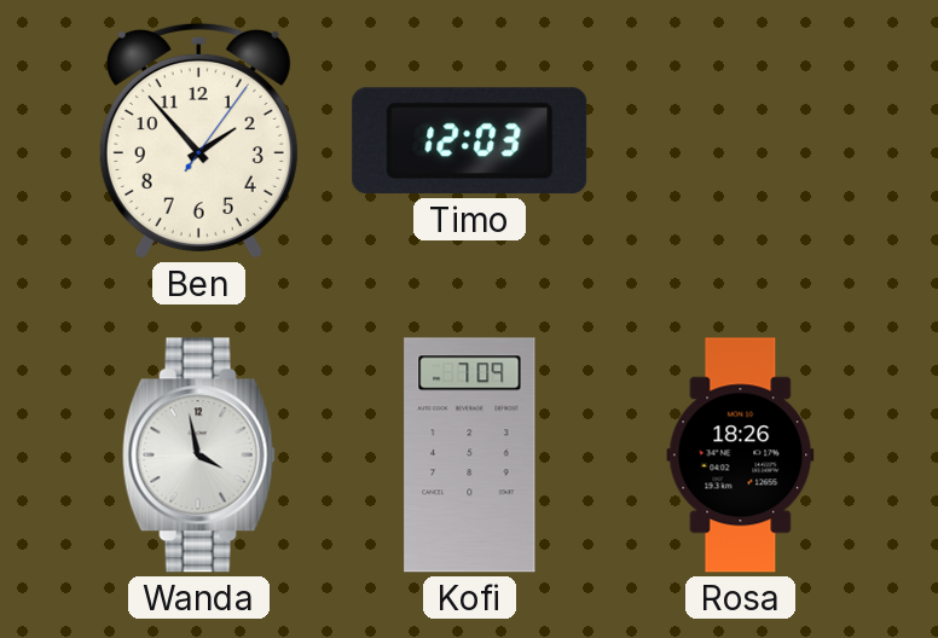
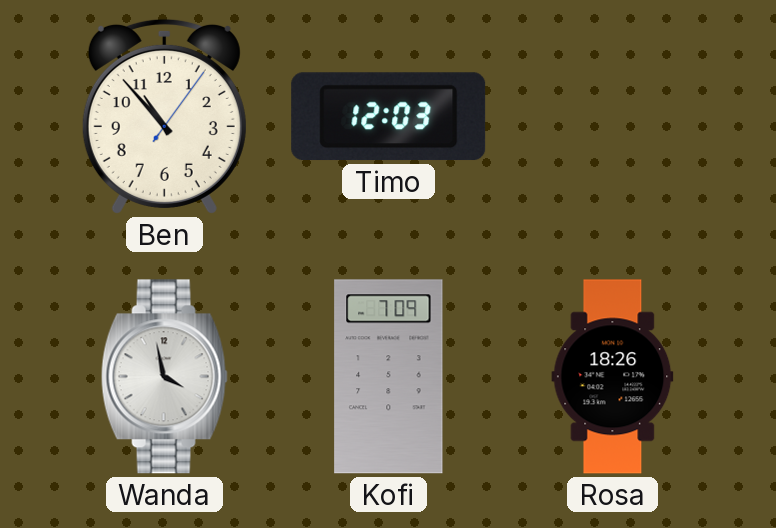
Ben: 1:53 -> 10:53 (164, 116)
